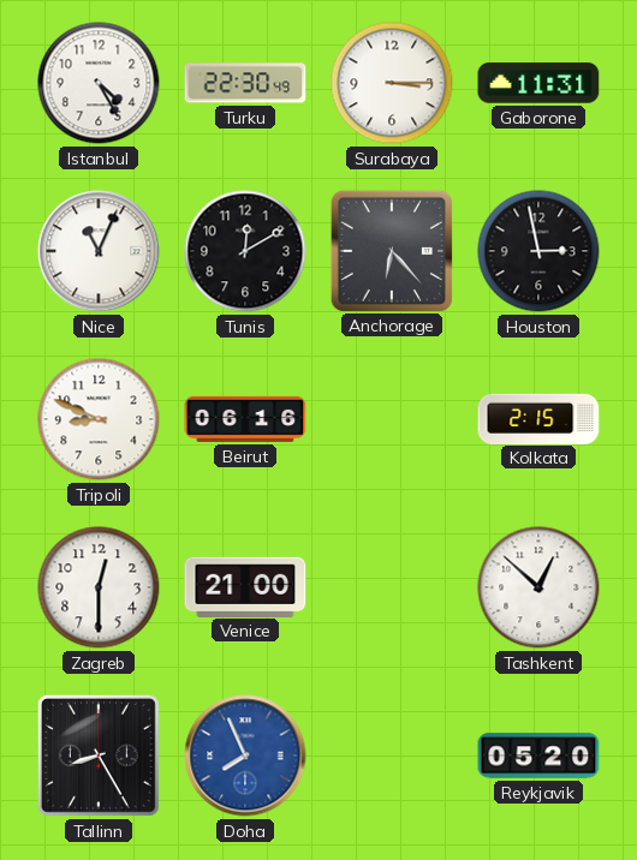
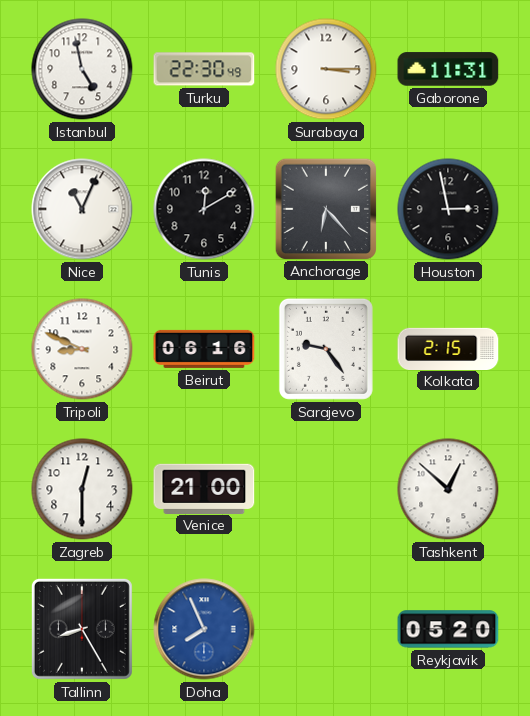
Istanbul: 4:25 -> 4:58 (82, 69)
Sarajevo: none -> 9:24 (326, 349)
